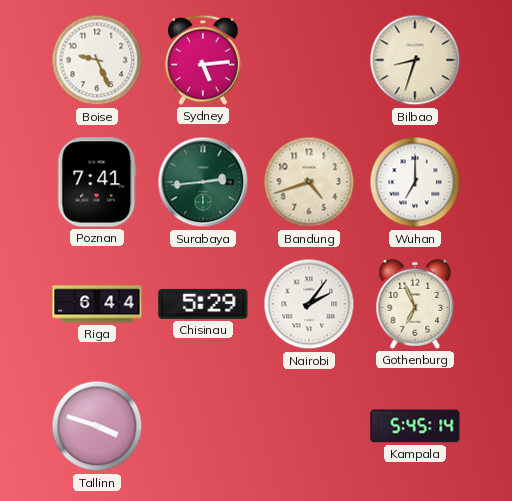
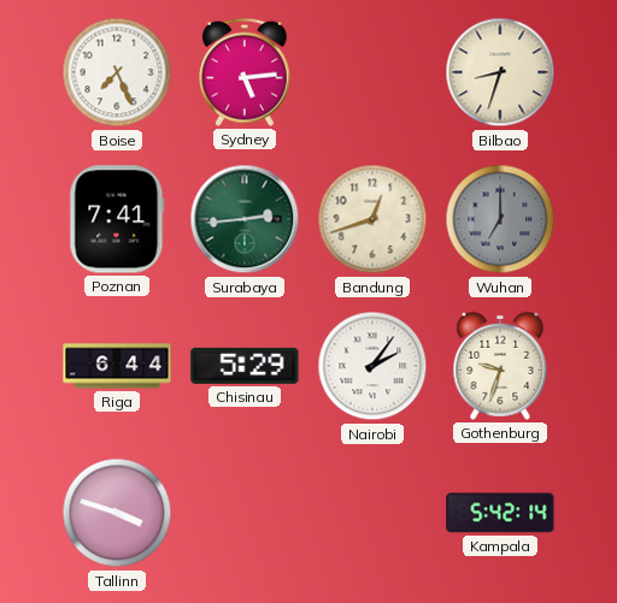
Boise: 9:26 -> 7:26 (117, 72)
Bandung: 4:42 -> 12:42 (372, 219)
Wuhan dial: white -> grey (500, 219)
Gothenburg: 6:56 -> 9:33 (500, 366)
Kampala: 5:45 -> 5:42 (500, 513)
